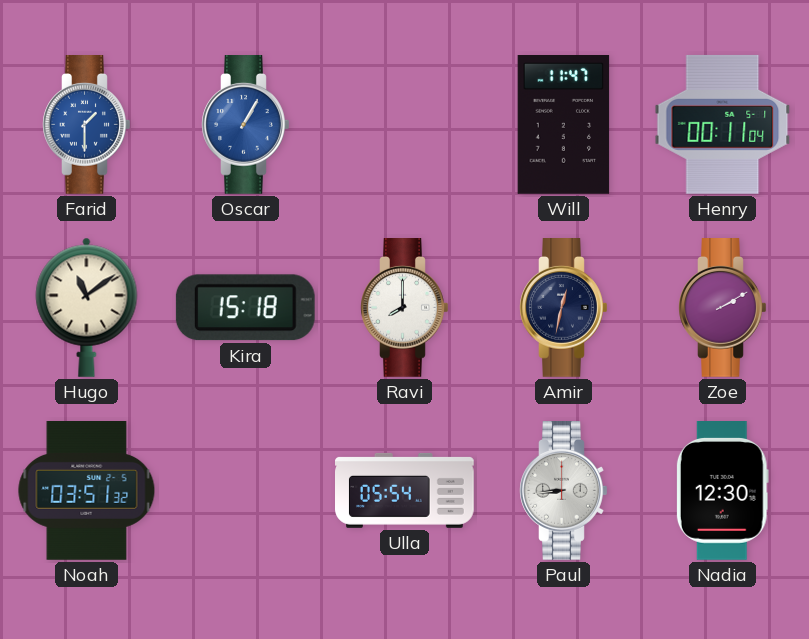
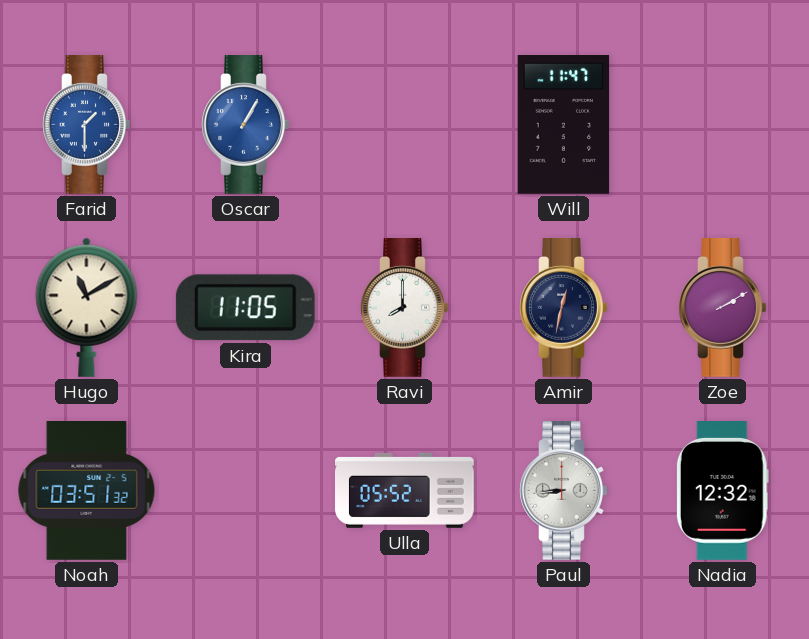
Henry: 00:11 -> none (723, 124)
Hugo: 11:09 -> 11:10 (87, 307)
Kira: 15:18 -> 11:05 (245, 308)
Ulla: 05:54 -> 05:52 (405, 490)
Nadia: 12:30 -> 12:32 (722, 491)
